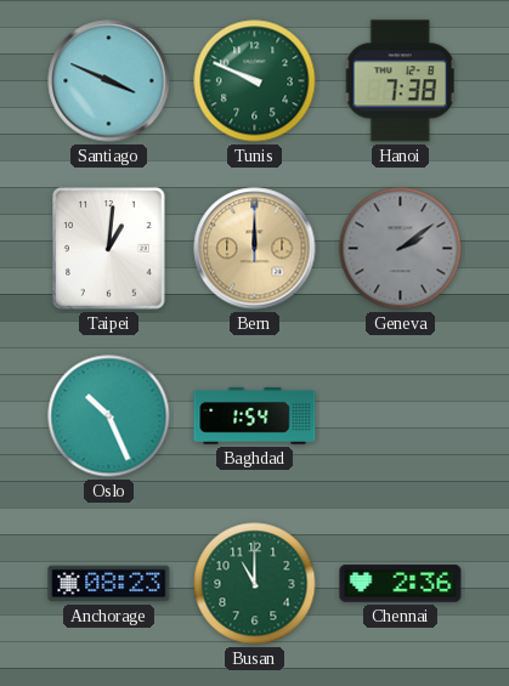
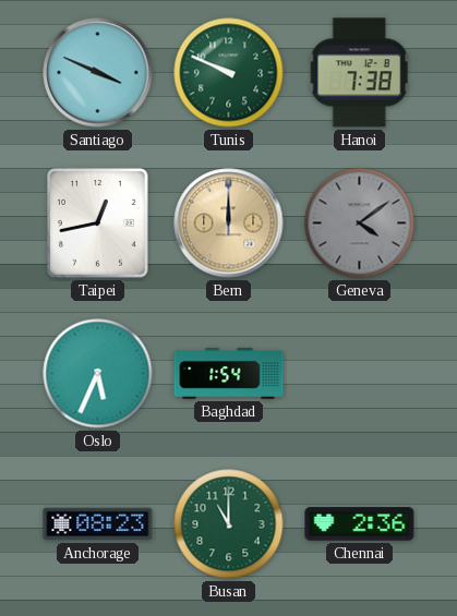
Taipei: 1:01 -> 12:43 (98, 224)
Geneva: 2:09 -> 4:09 (360, 224)
Oslo: 10:26 -> 5:34 (98, 374)
